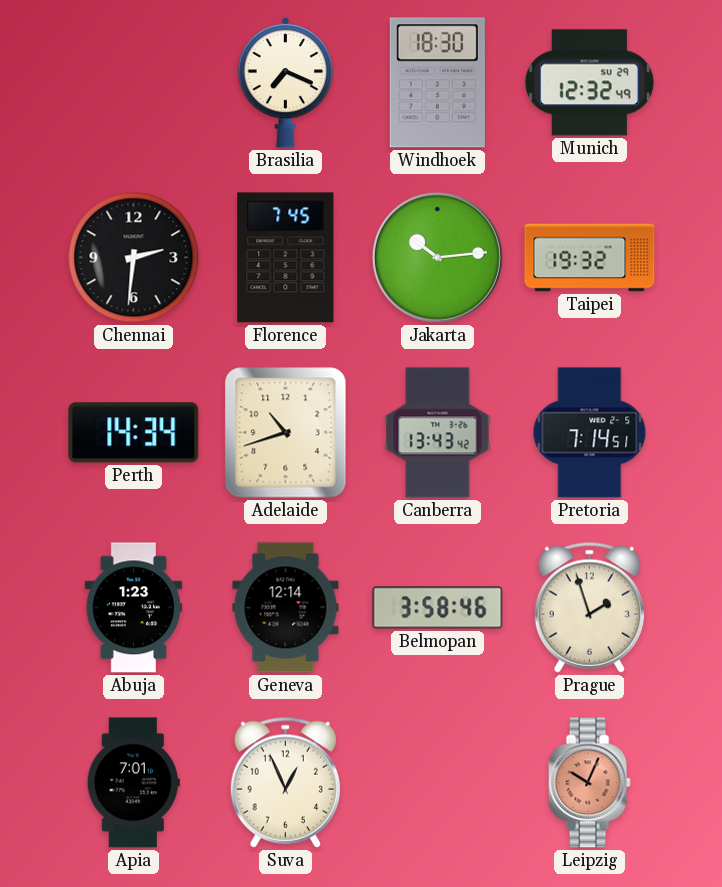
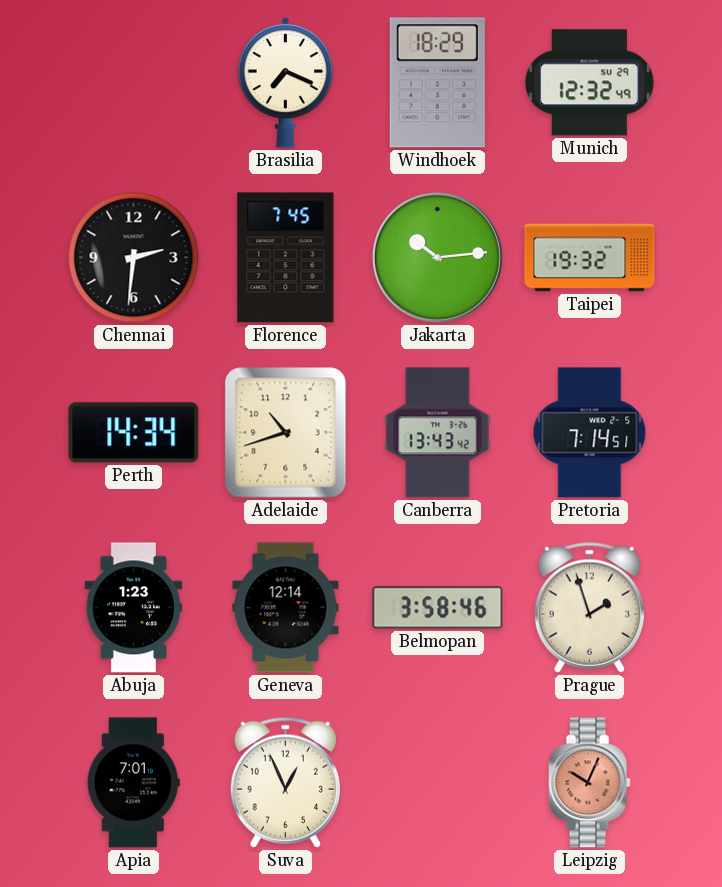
Windhoek: 18:30 -> 18:29 (437, 83)
